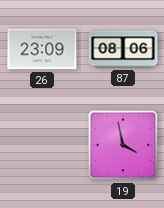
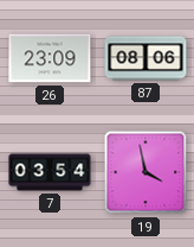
7: none -> 03:54 (50, 172)
